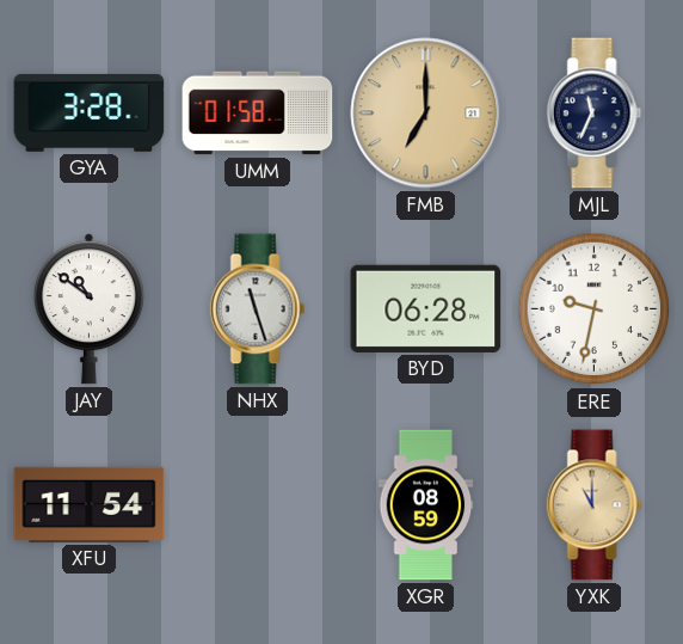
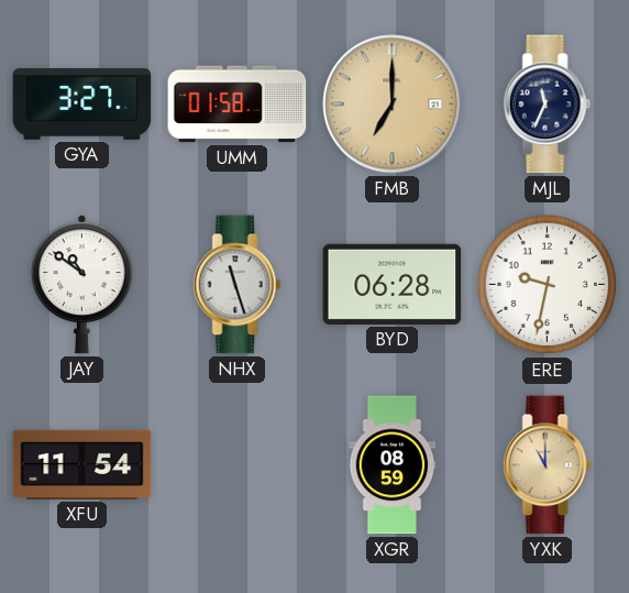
GYA: 3:28 -> 3:27 (82, 103)
